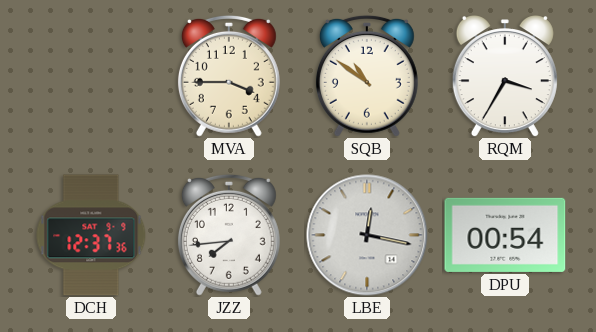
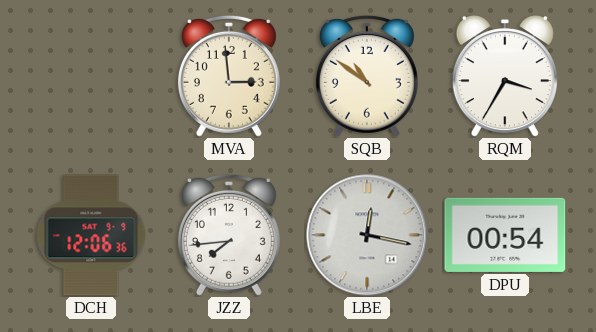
MVA: 3:45 -> 2:59 (229, 76)
DCH: 12:37 -> 12:06 (91, 235)
